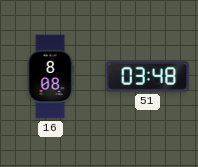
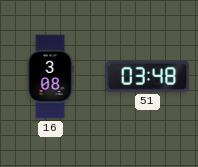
16: 8:08 -> 3:08 (50, 77)
